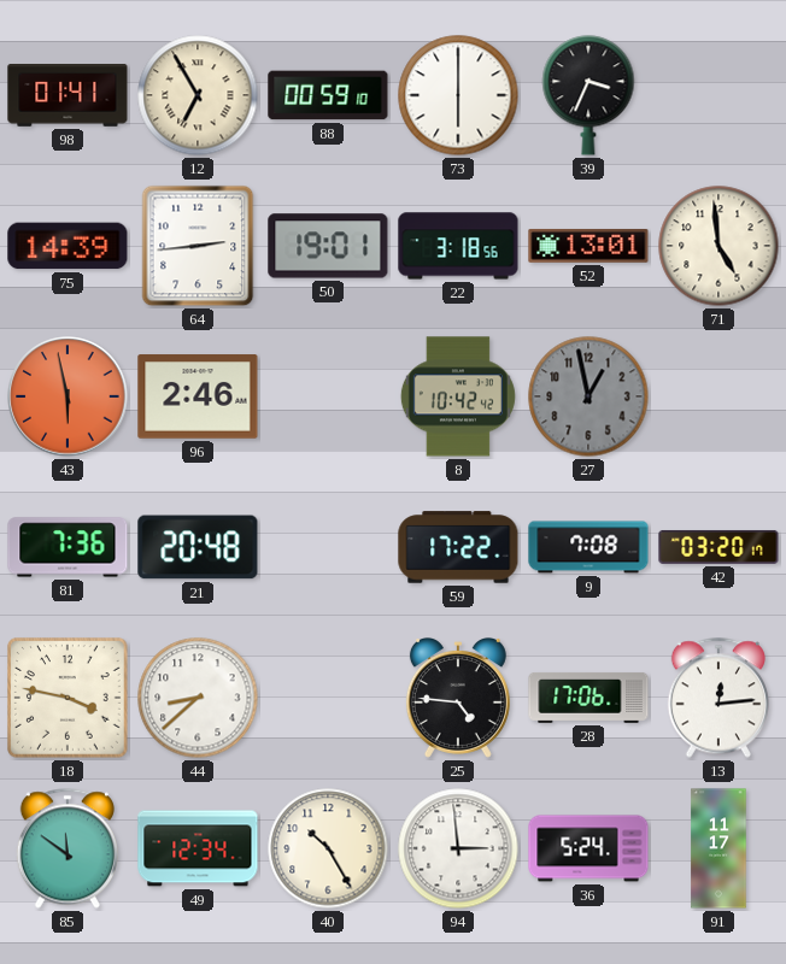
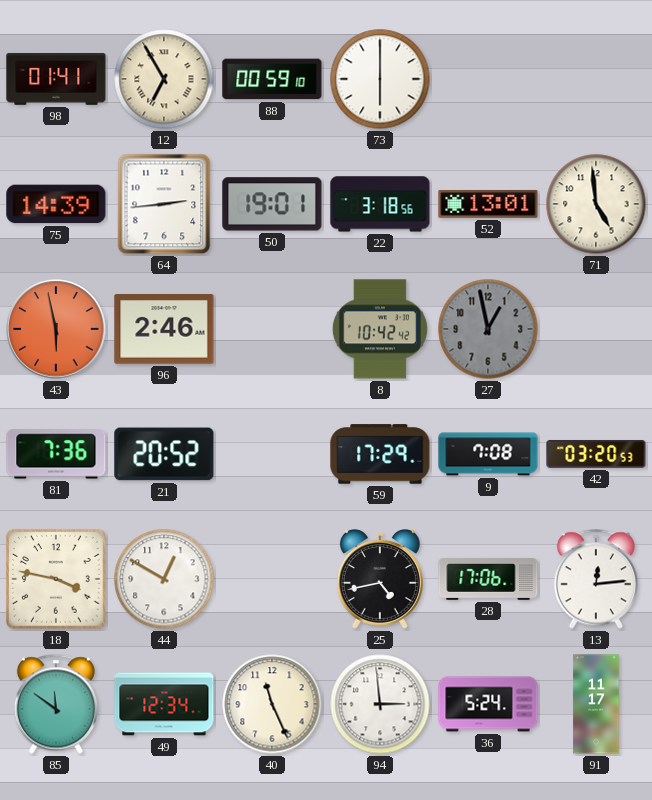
39: 3:34 -> none (588, 95)
21: 20:48 -> 20:52 (164, 454)
59: 17:22 -> 17:29 (380, 454)
42: 03:20:17 -> 03:20:53 (596, 454)
44: 8:38 -> 12:50 (164, 579)
25: 4:46 -> 4:43 (380, 580)
40: 10:25 -> 11:26 (272, 704)
